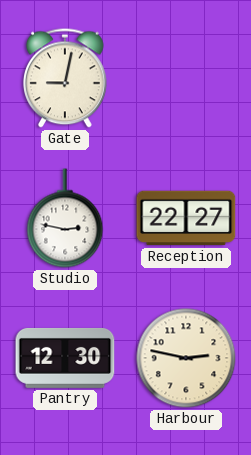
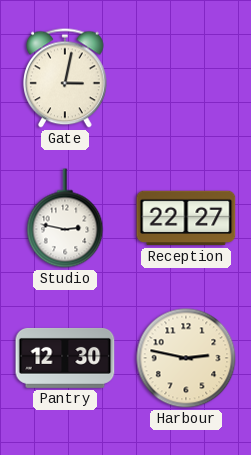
Gate: 9:02 -> 3:02 (66, 78)
